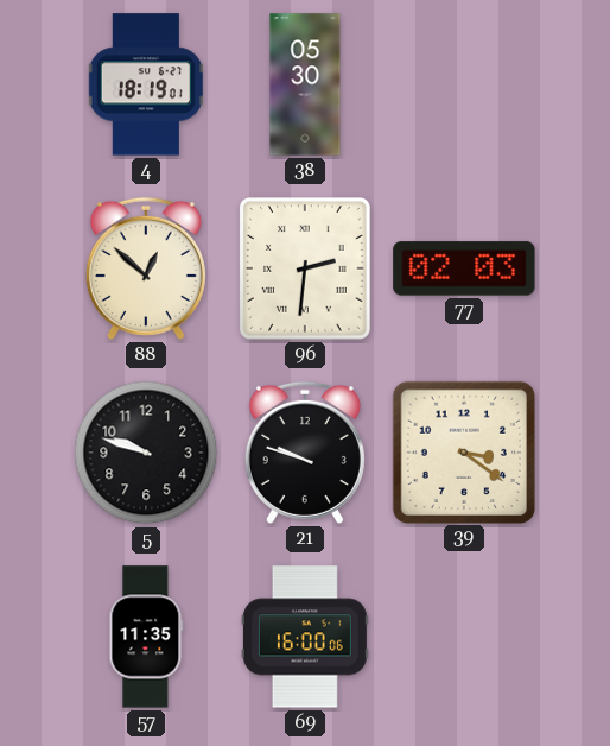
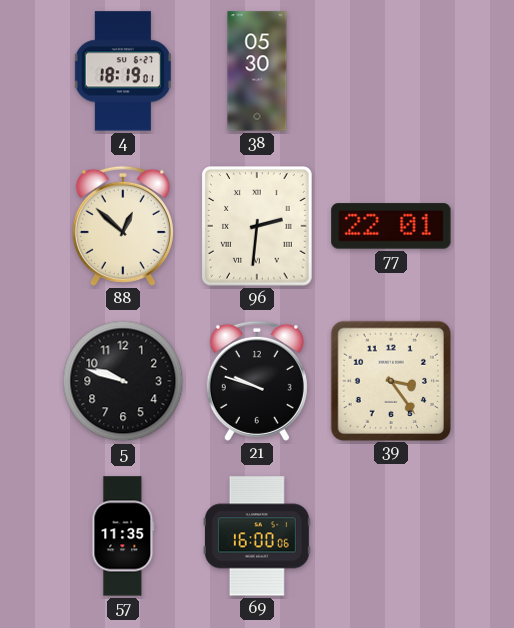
77: 02:03 -> 22:01 (391, 226)
39: 3:21 -> 3:24 (390, 380)
